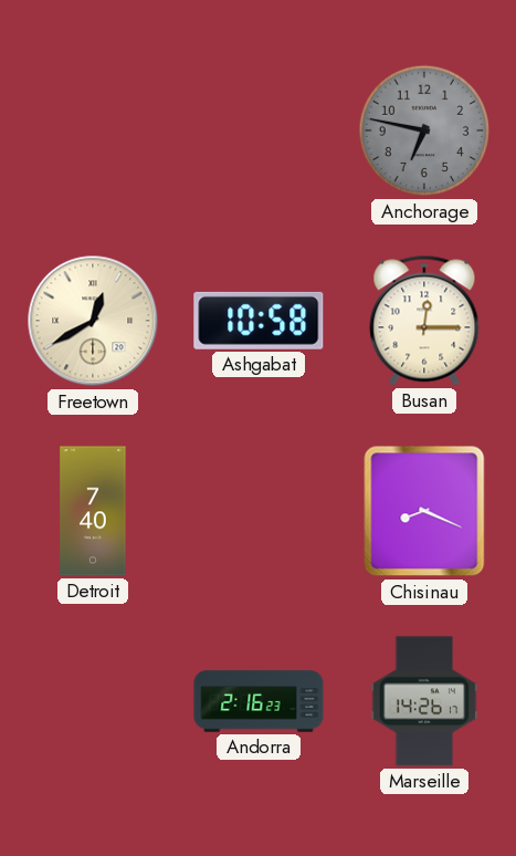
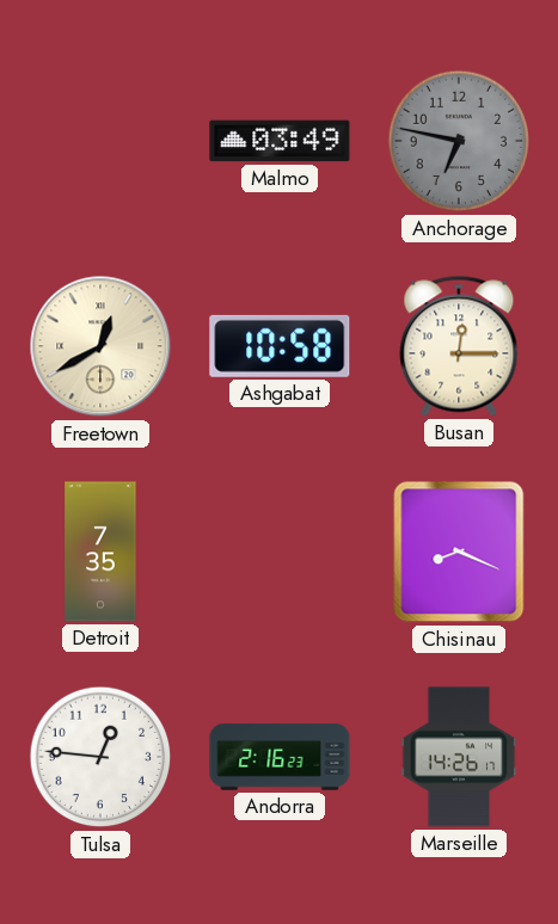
Malmo: none -> 03:49 (280, 141)
Detroit: 7:40 -> 7:35 (100, 552)
Tulsa: none -> 12:46 (100, 757)
